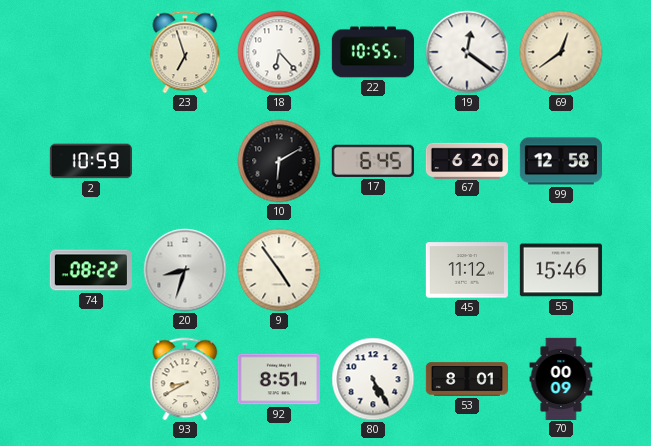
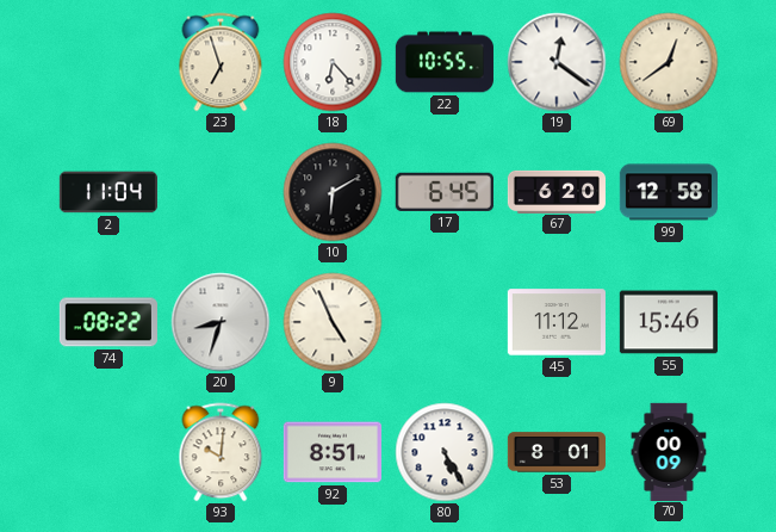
2: 10:59 -> 11:04 (108, 192)
9: 4:54 -> 4:56 (333, 322)
93: 8:40 -> 10:01 (221, 452)
